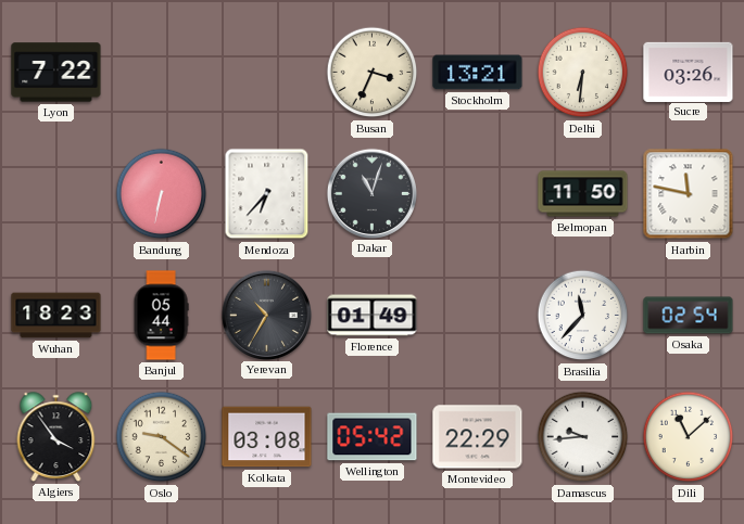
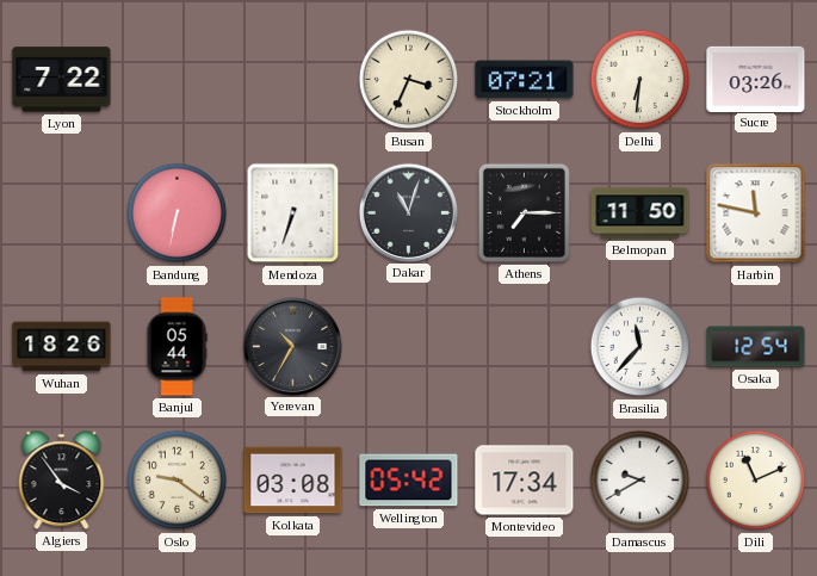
Stockholm: 13:21 -> 07:21 (525, 80)
Mendoza: 6:37 -> 6:33 (293, 213)
Athens: none -> 7:15 (524, 212)
Wuhan: 18:23 -> 18:26 (62, 347)
Florence: 01:49 -> none (373, 316)
Osaka: 02:54 -> 12:54 (756, 347)
Montevideo: 22:29 -> 17:34 (525, 481)
Damascus: 9:44 -> 9:40 (640, 481)
Dili: 11:08 -> 11:11 (756, 481)
